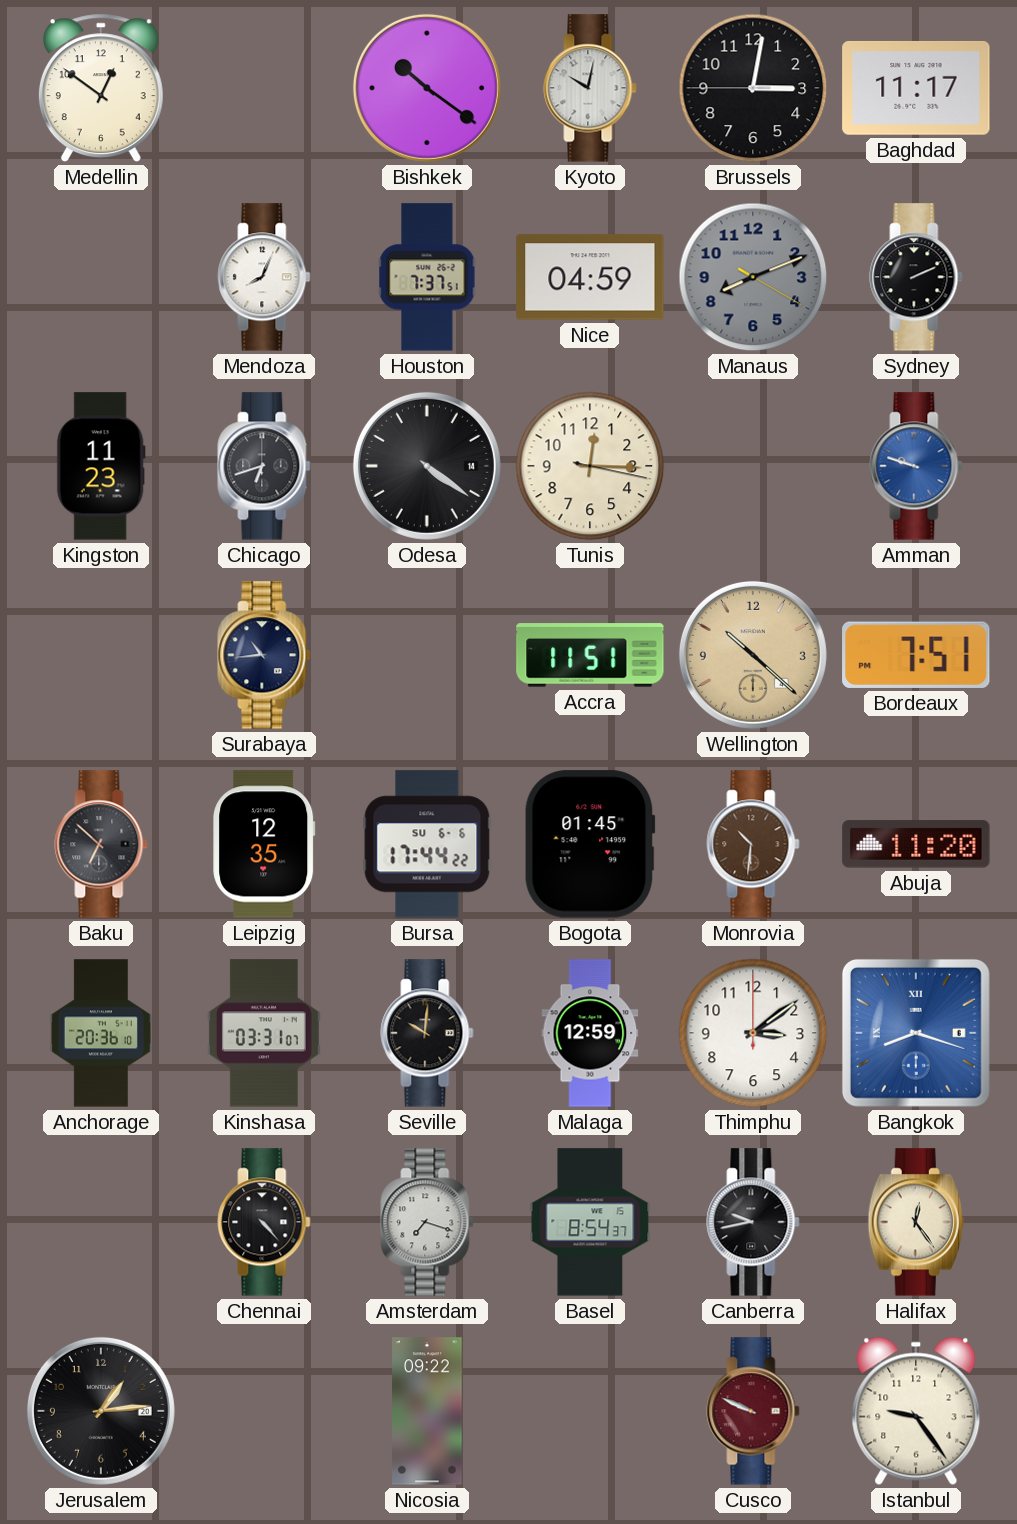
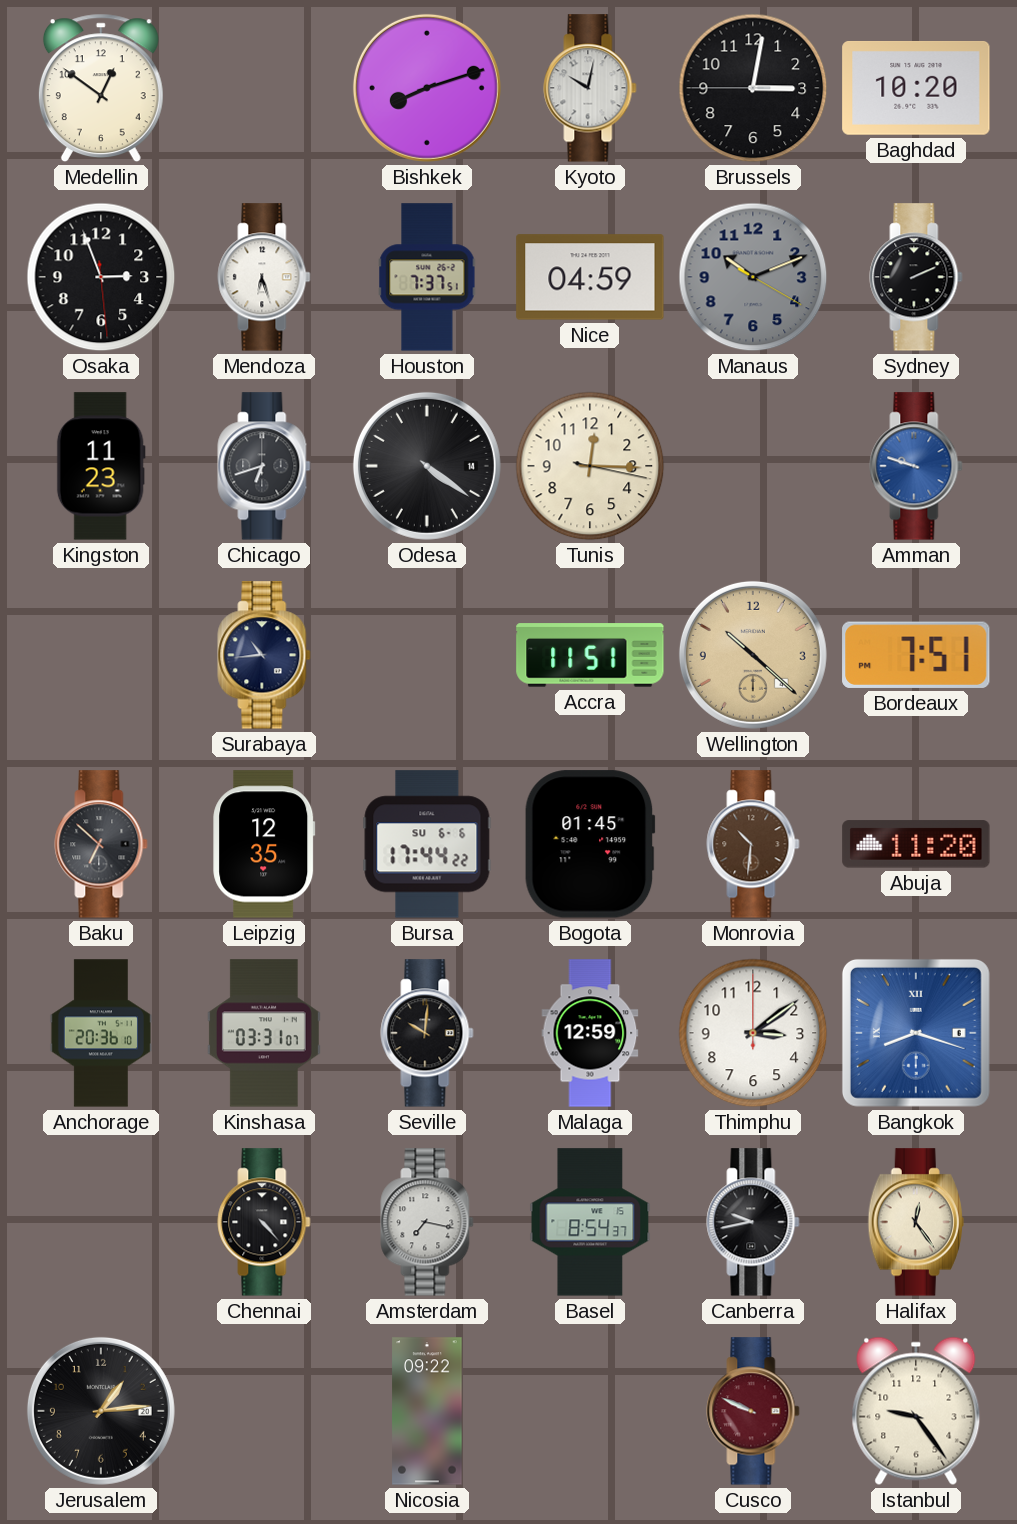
Bishkek: 10:21 -> 8:12 (427, 88)
Baghdad: 11:17 -> 10:20 (916, 88)
Osaka: none -> 2:56 (101, 277)
Mendoza: 8:04 -> 6:27 (264, 277)
Manaus: 8:11 -> 10:11 (753, 277)
Amsterdam: 7:18 -> 7:17 (427, 1222)
